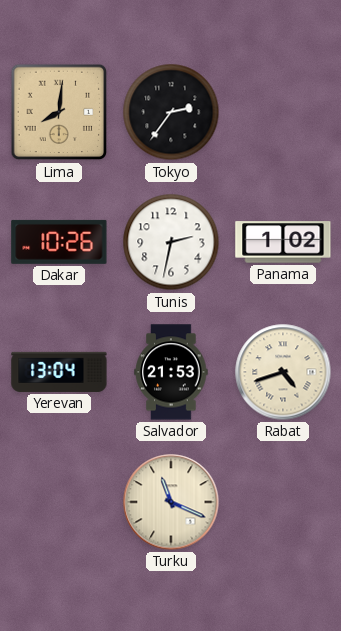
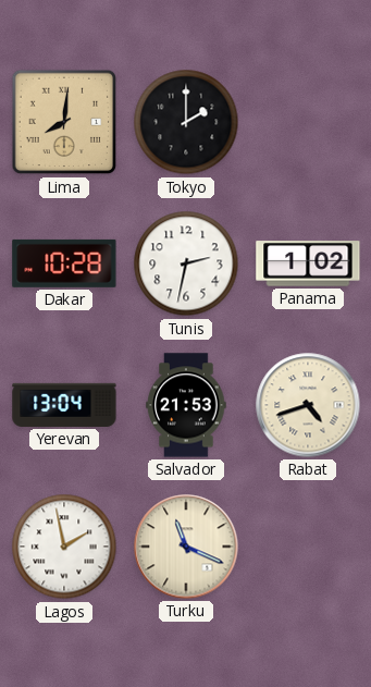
Tokyo: 2:36 -> 2:00 (186, 122)
Dakar: 10:26 -> 10:28 (64, 263)
Lagos: none -> 1:58 (64, 547)
